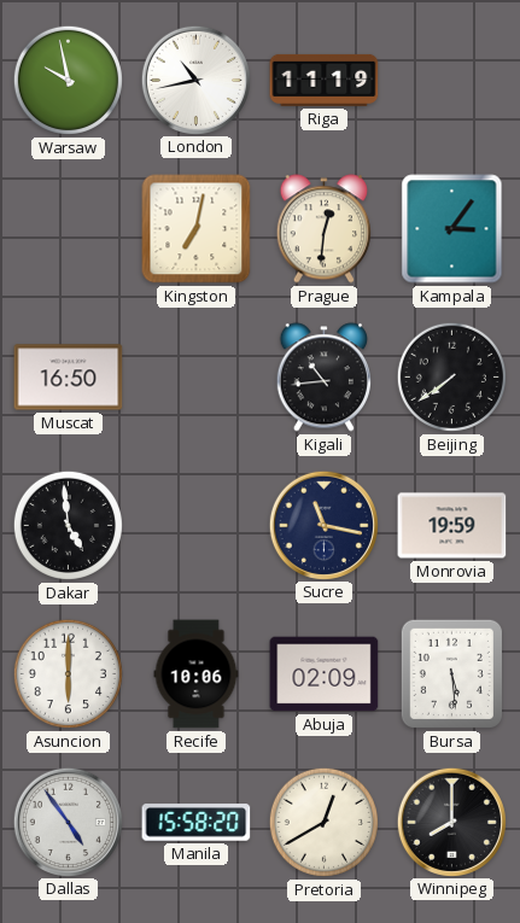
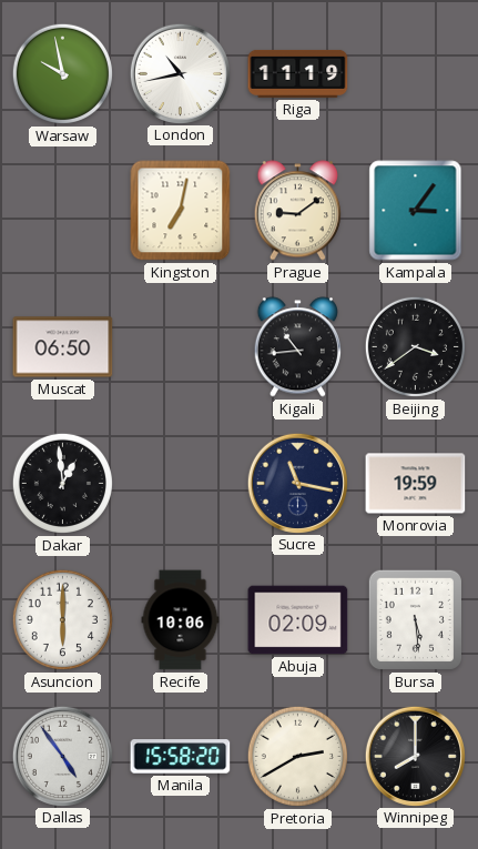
Prague: 12:31 -> 9:09 (297, 211)
Muscat: 16:50 -> 06:50 (63, 347)
Beijing: 7:39 -> 3:39 (415, 346)
Dakar: 4:59 -> 12:59 (62, 483)
Pretoria: 12:40 -> 2:40 (297, 756)
